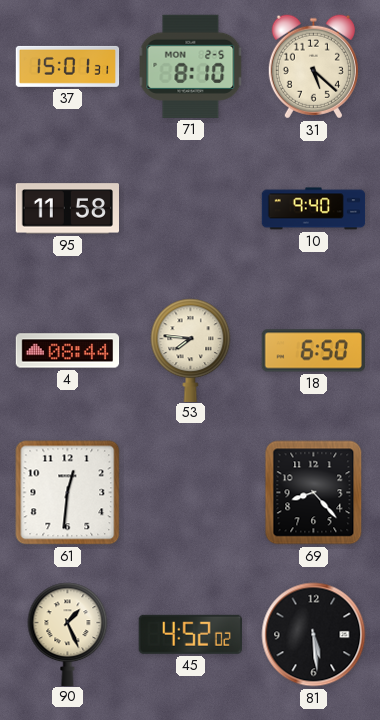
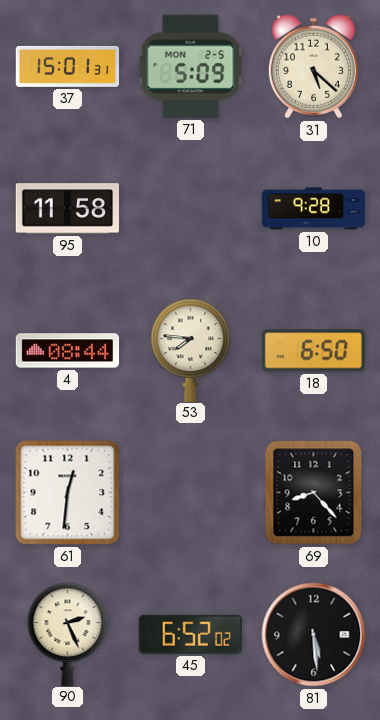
71: 8:10 -> 5:09 (191, 66)
10: 9:40 -> 9:28 (314, 209)
90: 1:26 -> 2:26 (68, 634)
45: 4:52 -> 6:52 (190, 634)
